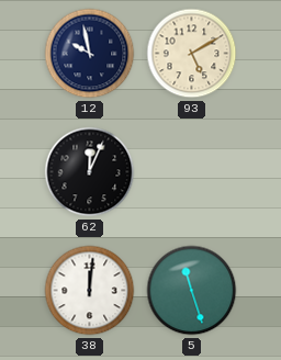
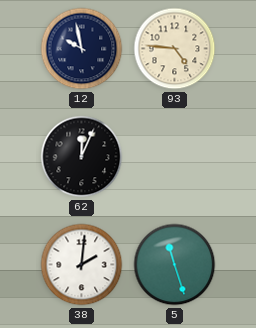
93: 5:10 -> 4:46 (175, 49)
38: 12:01 -> 2:01 (82, 265)
